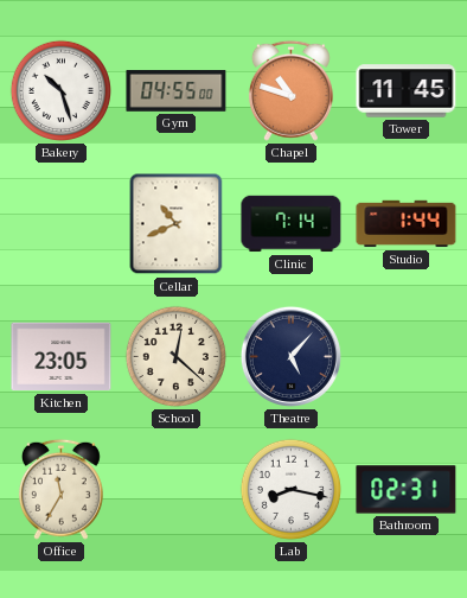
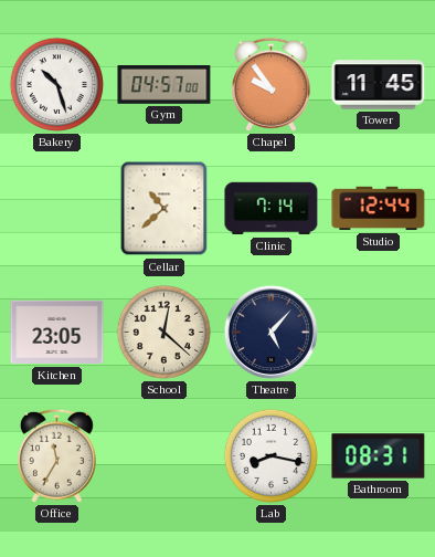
Gym: 04:55 -> 04:57 (165, 85)
Chapel: 10:48 -> 9:54 (270, 84)
Cellar: 10:41 -> 10:38 (165, 209)
Studio: 1:44 -> 12:44 (379, 209)
Bathroom: 02:31 -> 08:31 (379, 456)
